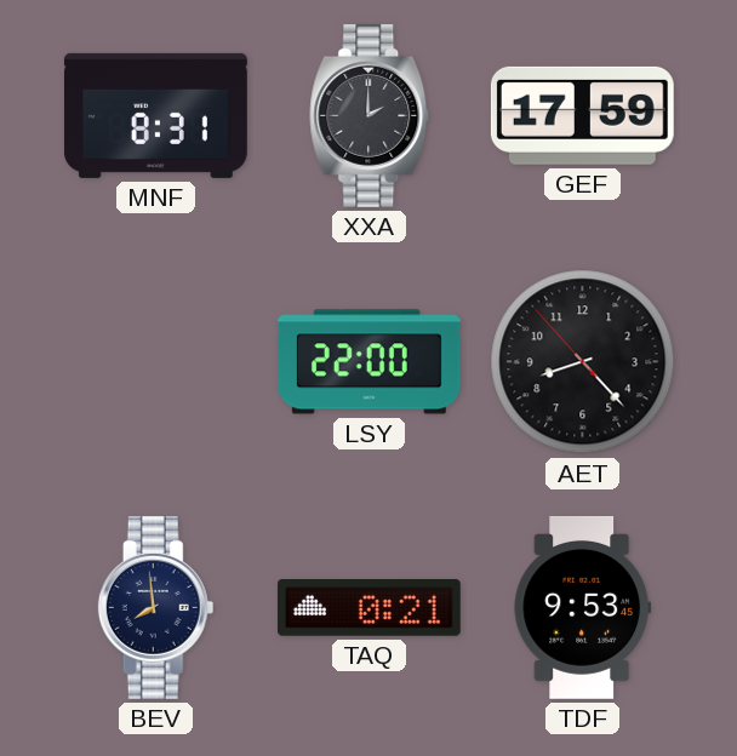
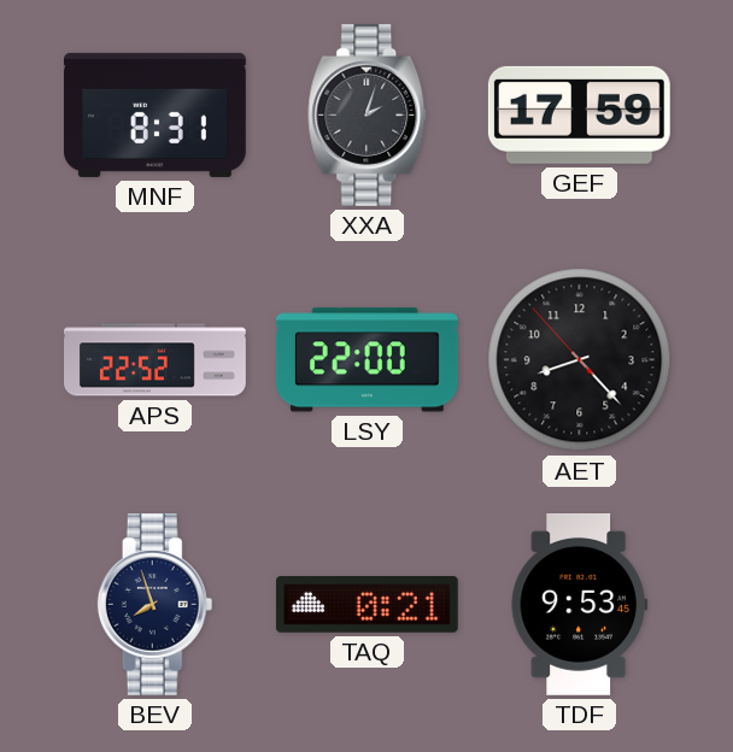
XXA: 2:00 -> 2:03 (368, 114)
APS: none -> 22:52 (156, 360)
BEV: 7:59 -> 7:57 (156, 604)
